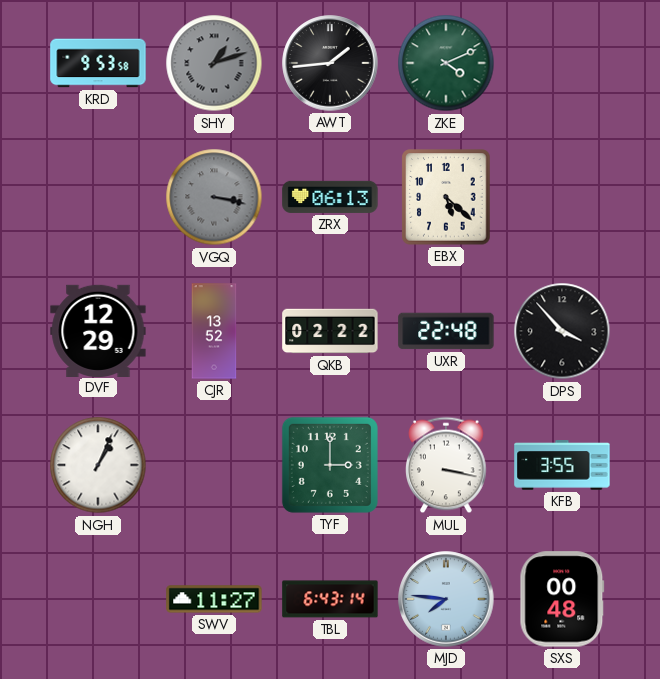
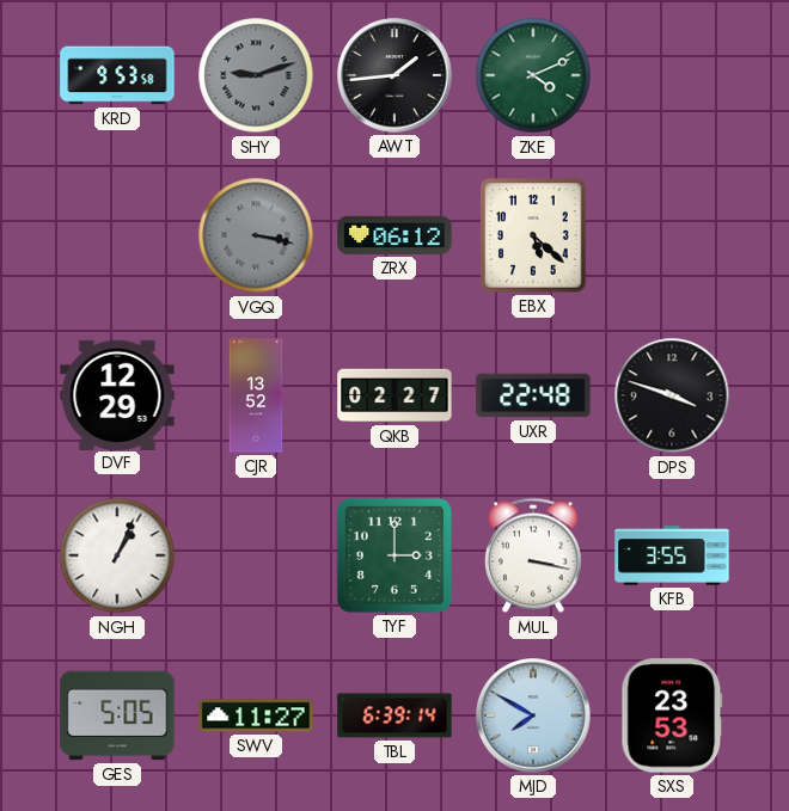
SHY: 1:12 -> 9:12 (256, 75)
ZRX: 06:13 -> 06:12 (395, 235)
QKB: 02:22 -> 02:27 (395, 395)
DPS: 3:53 -> 3:48 (672, 395)
GES: none -> 5:05 (117, 715)
TBL: 6:43 -> 6:39 (395, 715)
MJD: 7:46 -> 7:50 (533, 715)
SXS: 00:48 -> 23:53 (672, 715)
